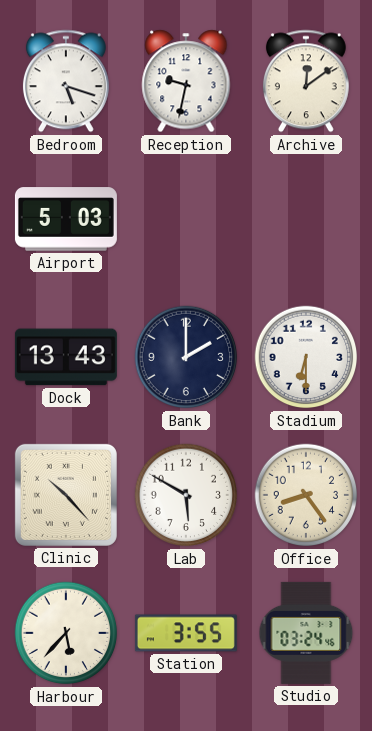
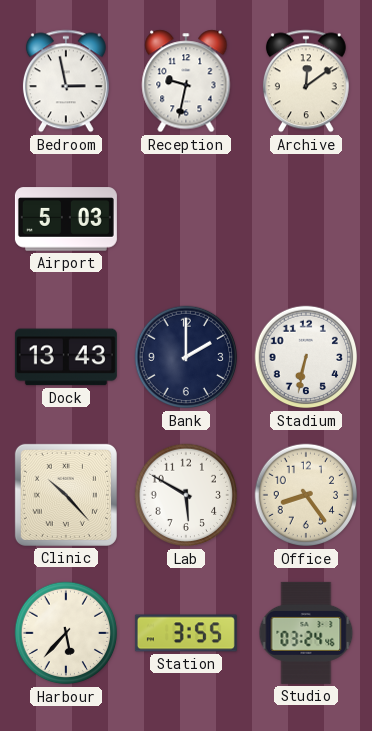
Bedroom: 5:18 -> 2:58 (66, 81)
Stadium: 6:30 -> 6:32 (306, 357)
